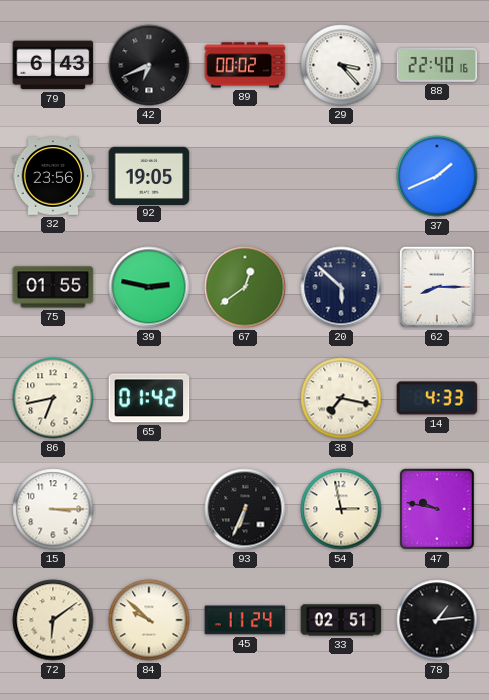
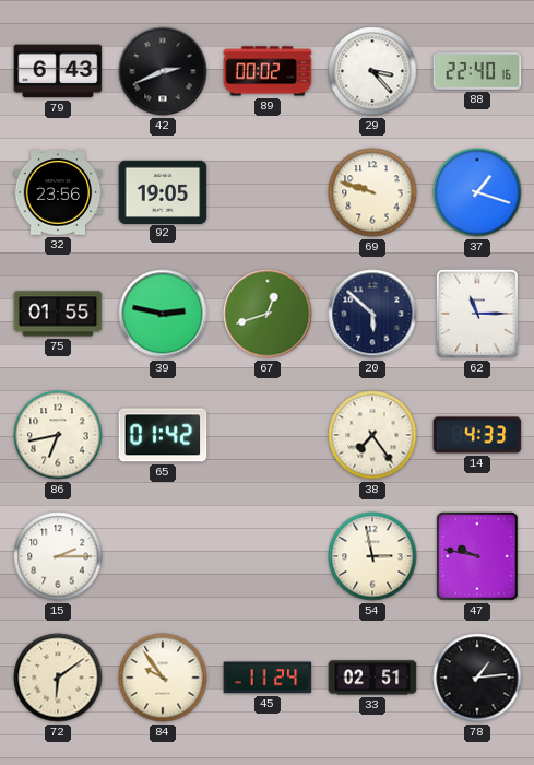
42: 6:41 -> 2:41 (163, 71)
69: none -> 9:48 (372, 192)
37: 1:41 -> 1:18 (477, 192)
67: 12:39 -> 12:42 (268, 314)
62: 8:15 -> 11:15 (477, 314)
38: 7:17 -> 7:24 (372, 435)
15: 3:15 -> 2:15 (58, 556)
93: 6:34 -> none (245, 509)
84: 9:52 -> 9:54 (163, 678)
